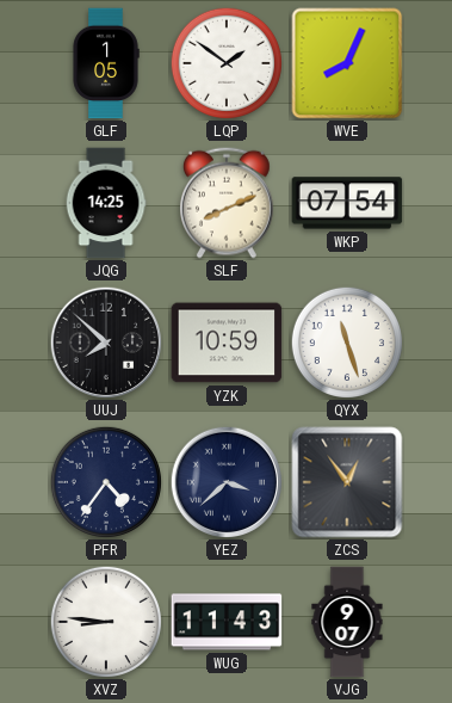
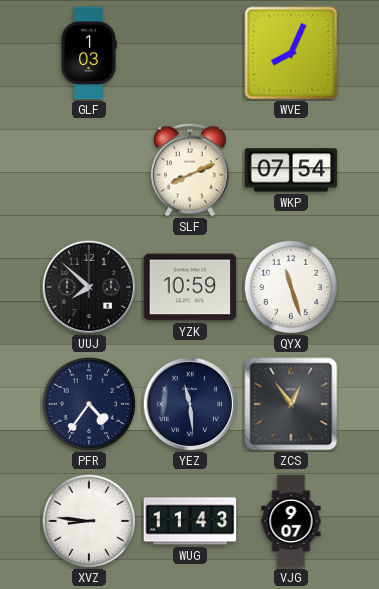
GLF: 1:05 -> 1:03 (89, 53)
LQP: 1:51 -> none (227, 63)
JQG: 14:25 -> none (106, 203)
YEZ: 3:38 -> 11:29 (190, 404)
